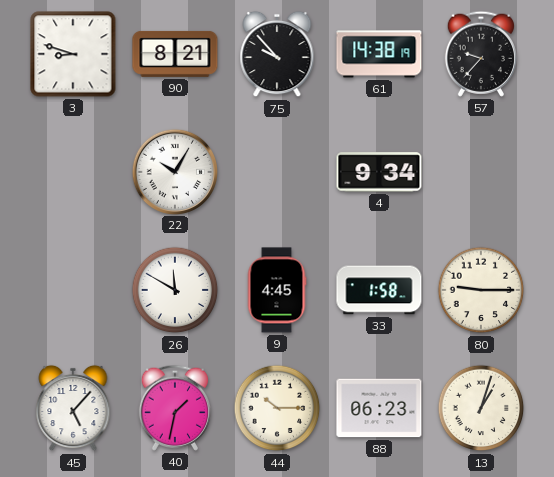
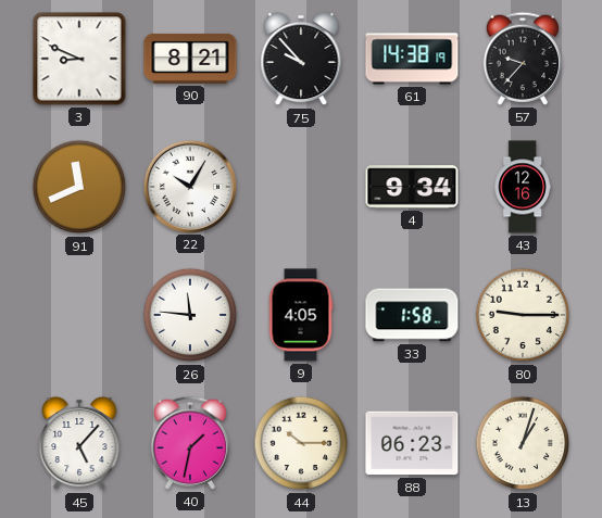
3: 8:48 -> 8:49 (79, 59)
91: none -> 11:41 (79, 187)
43: none -> 12:16 (523, 187)
26: 11:50 -> 11:46 (190, 315)
9: 4:45 -> 4:05 (301, 315)
